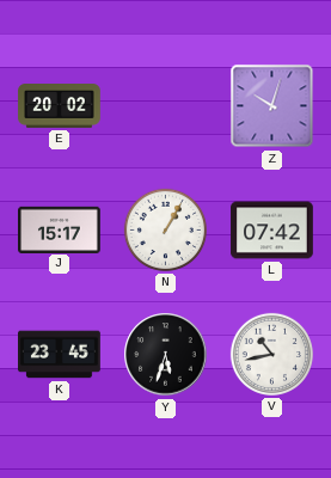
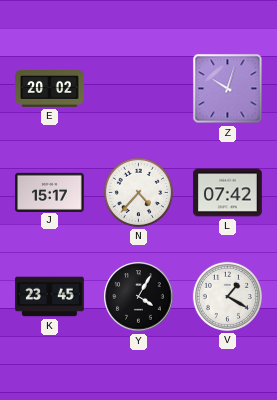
N: 1:05 -> 4:37 (138, 192)
Y: 5:33 -> 4:05 (139, 297)
V: 10:43 -> 1:20 (227, 296)
